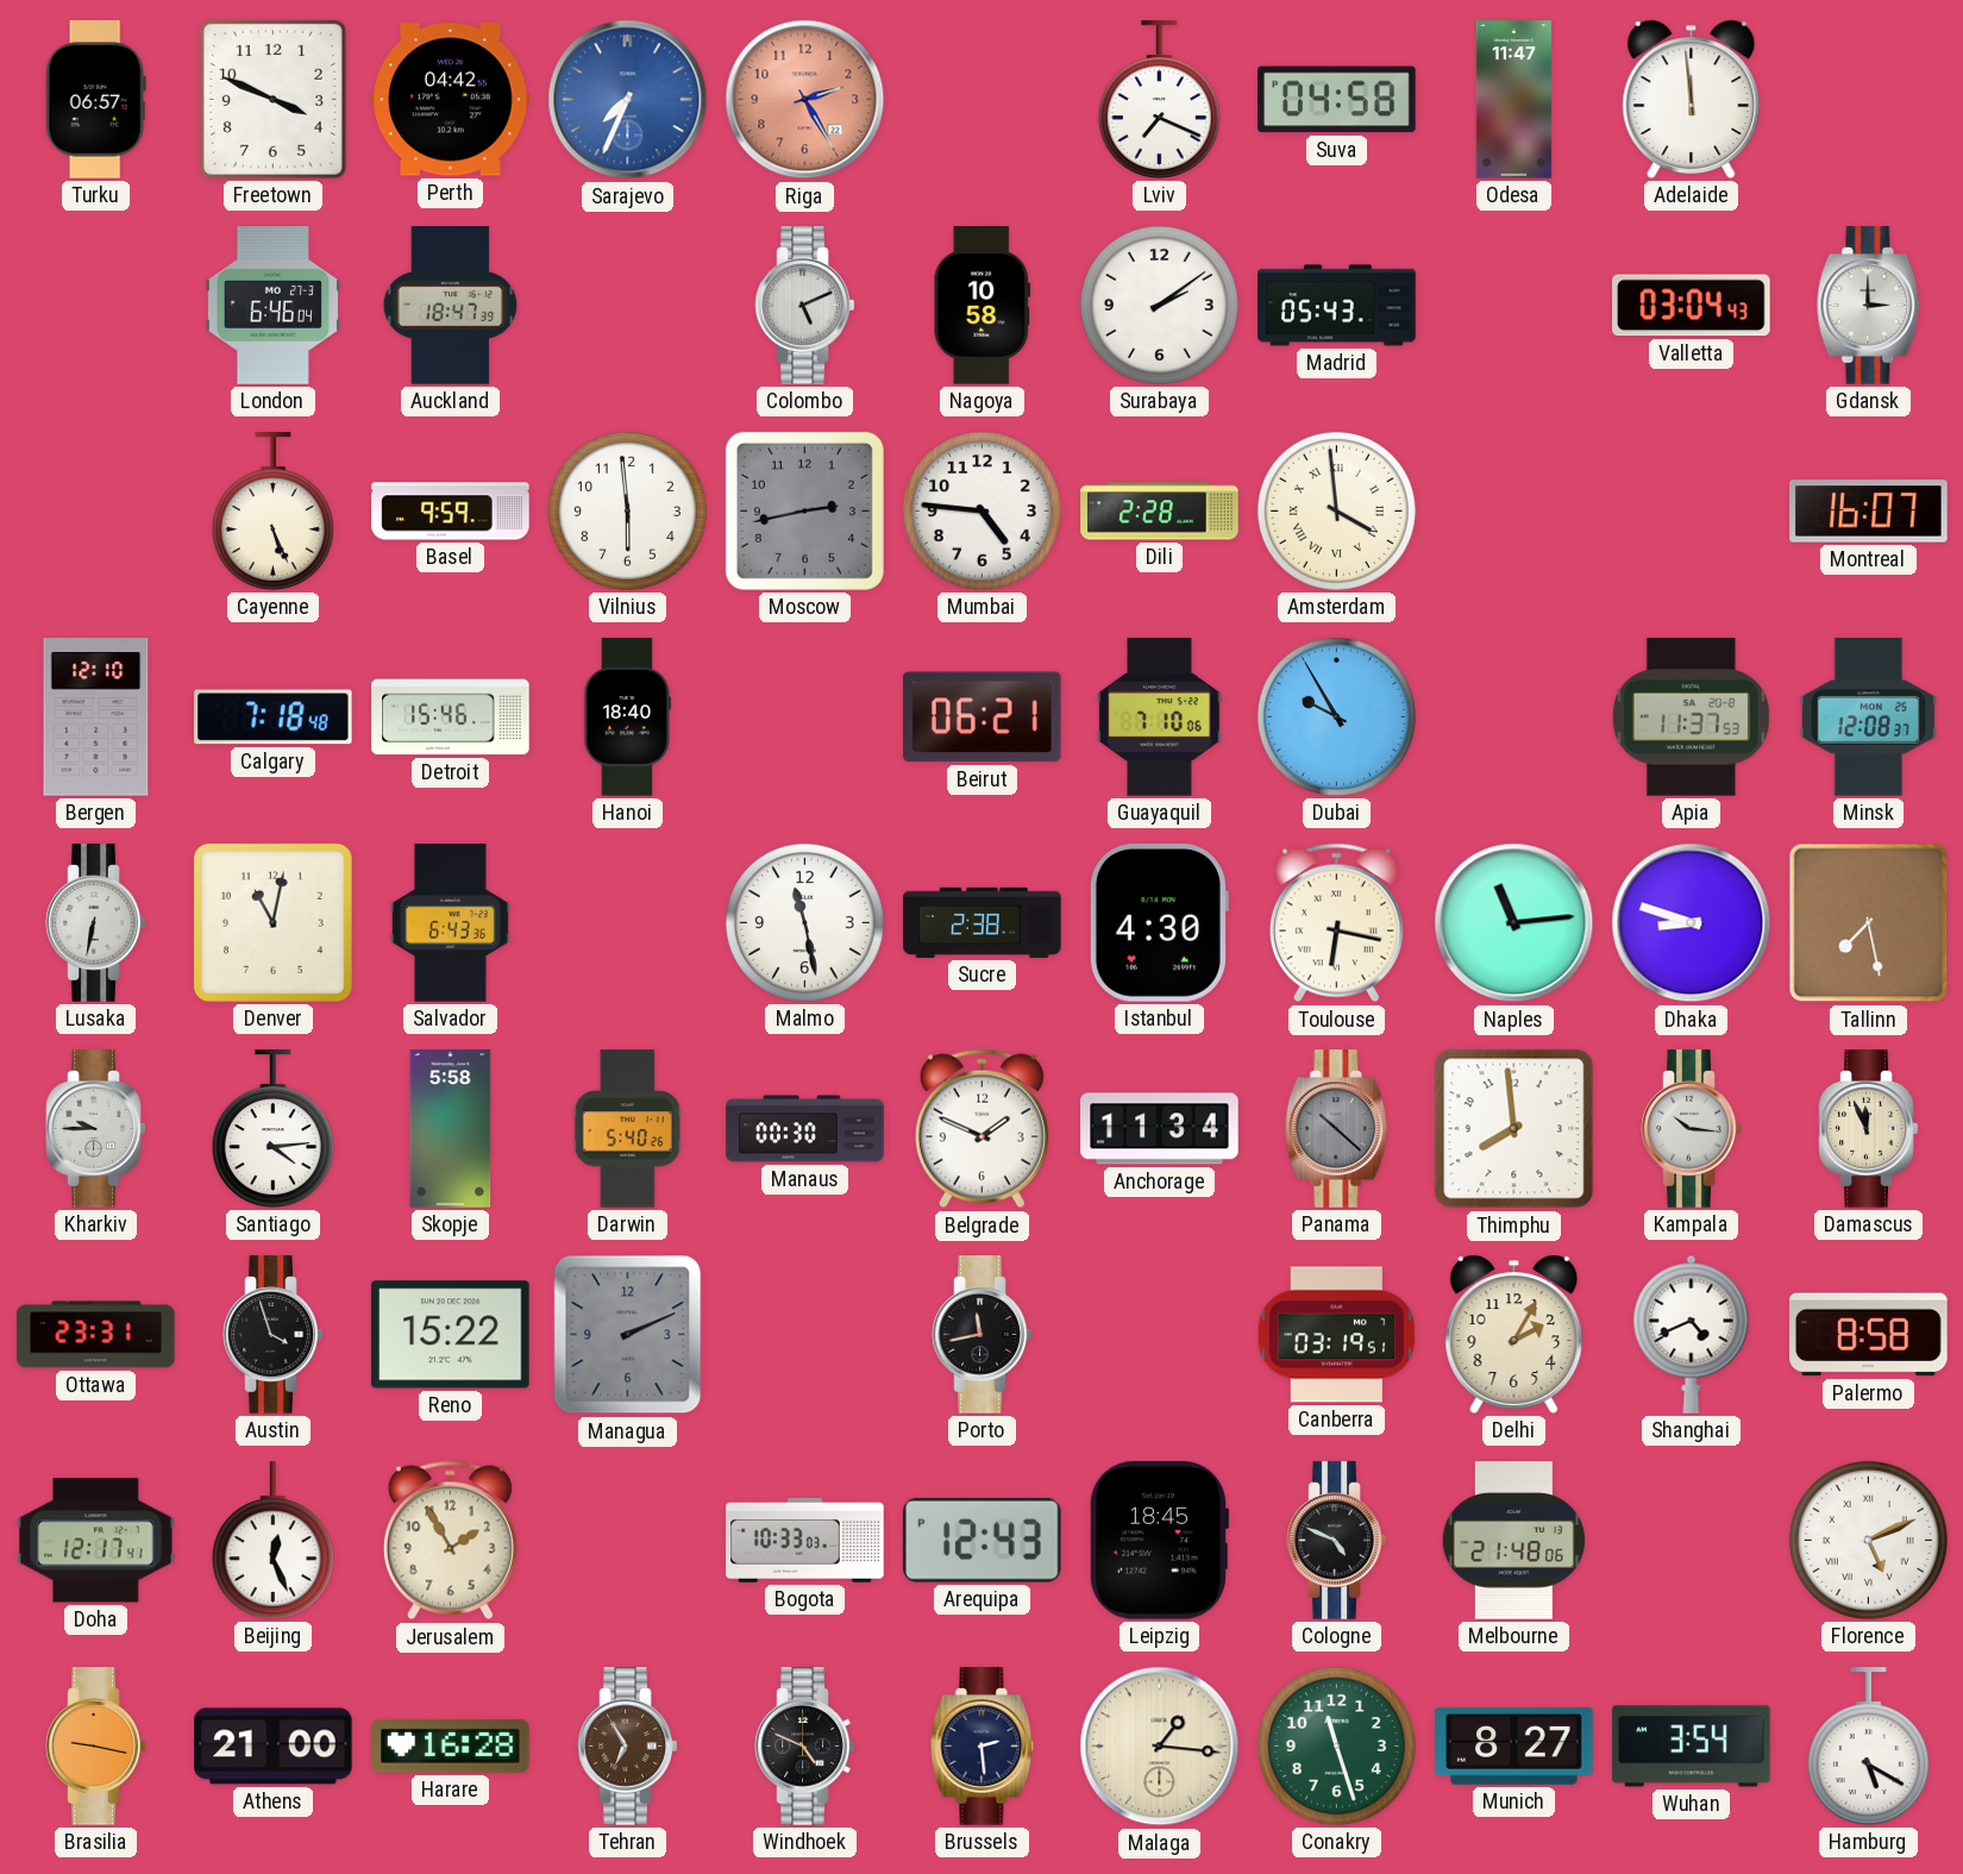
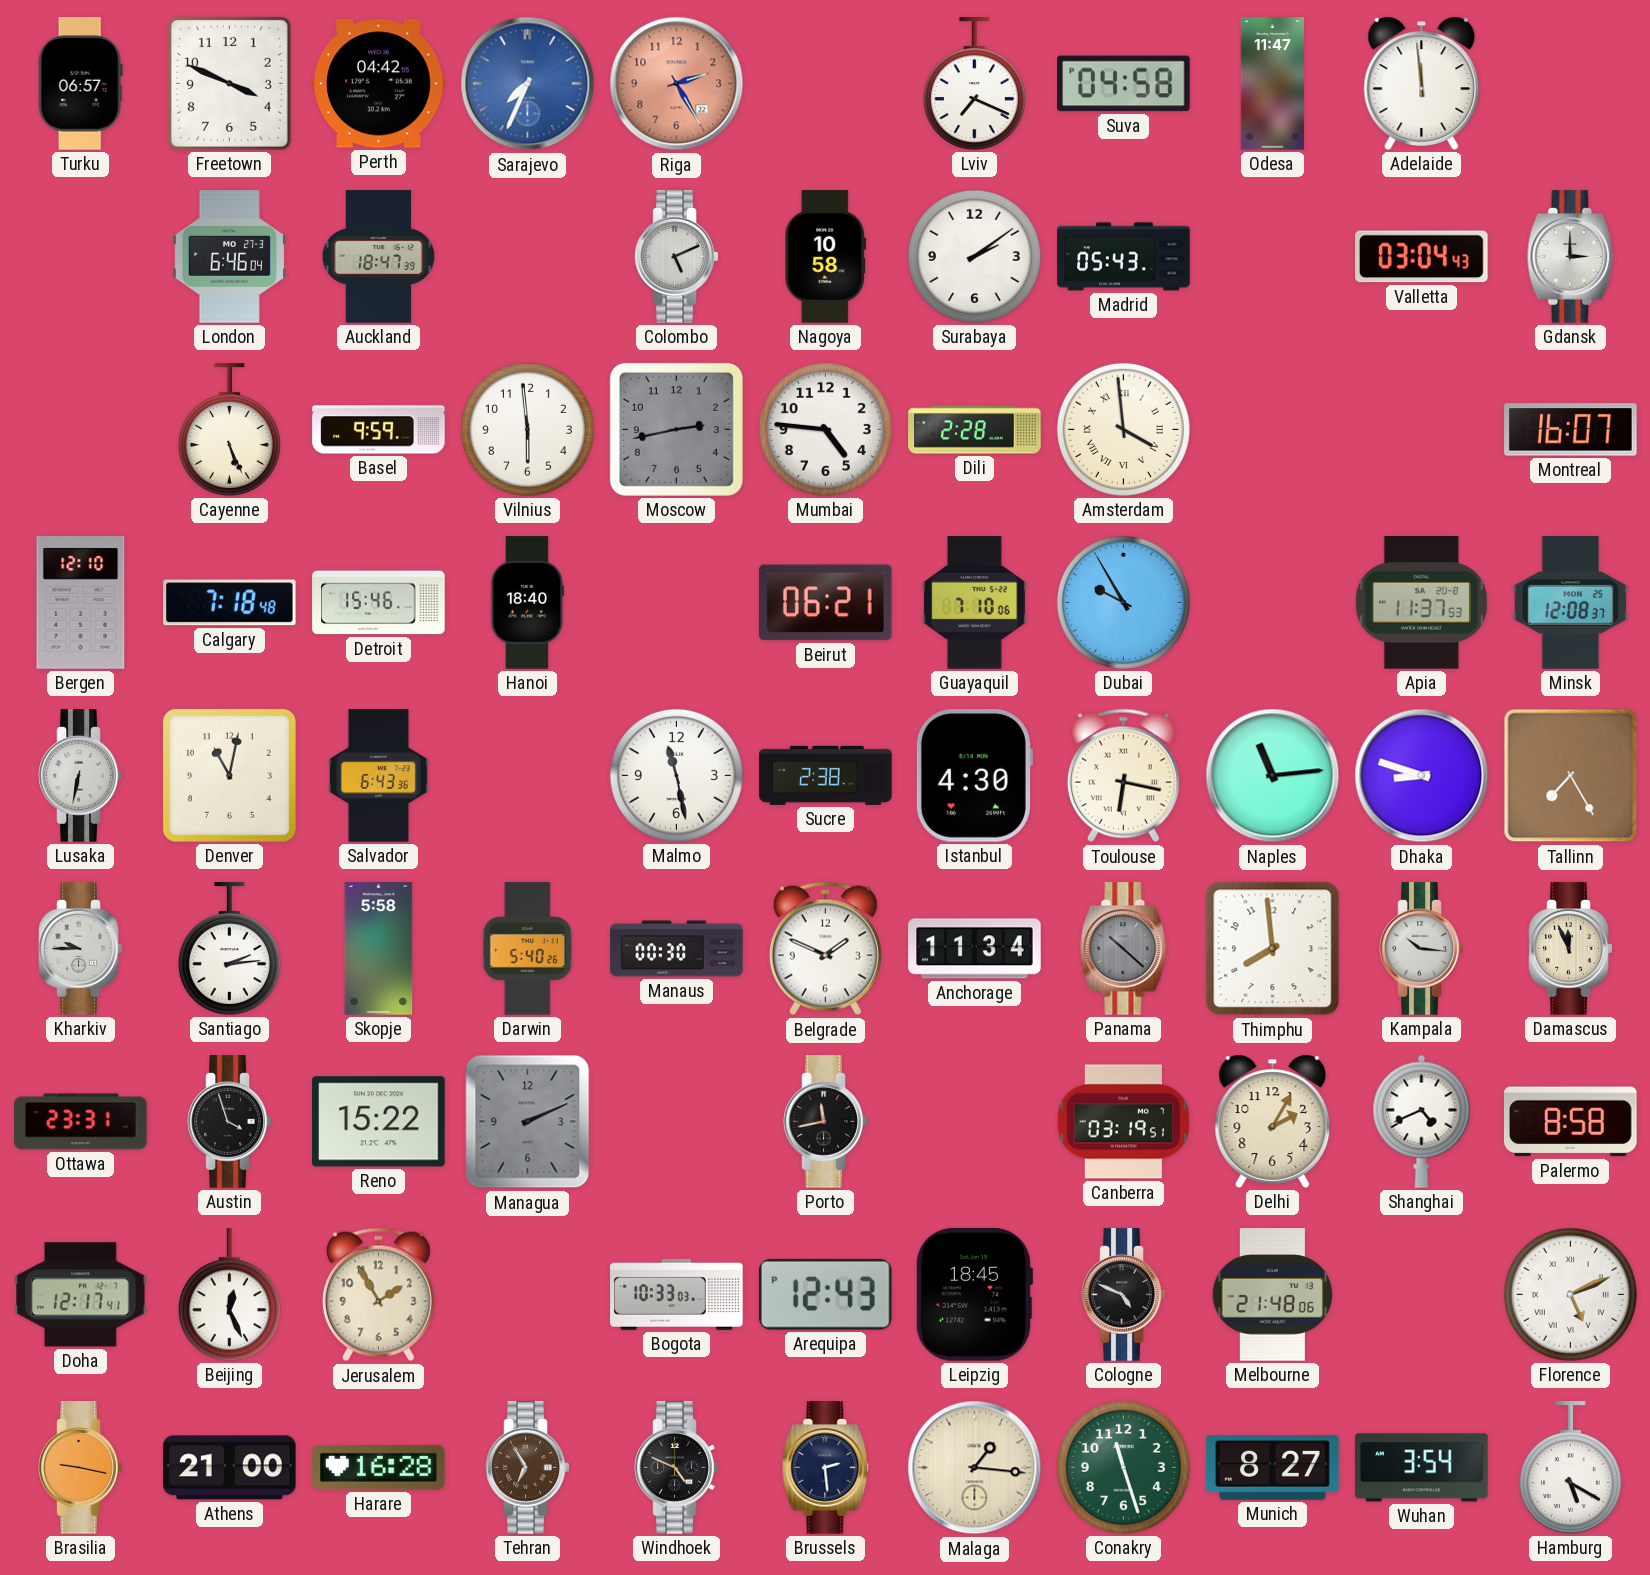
Tallinn: 7:28 -> 7:25 (1571, 776)
Santiago: 4:14 -> 2:14 (229, 949)
